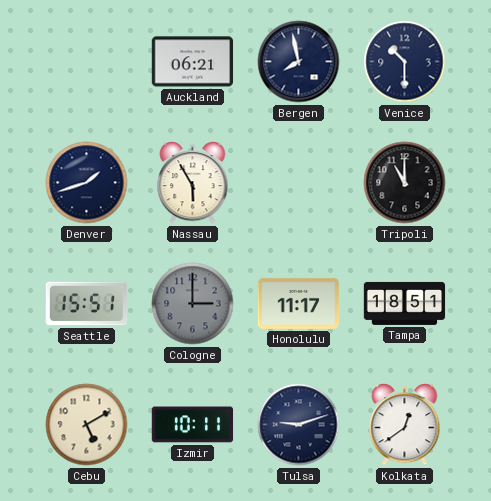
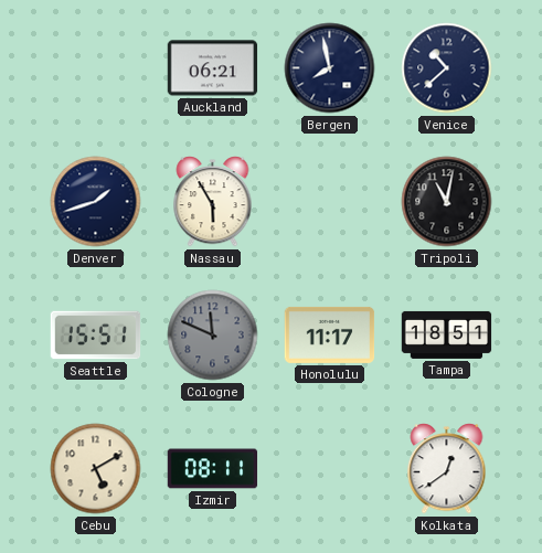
Venice: 10:30 -> 10:38 (447, 68)
Tripoli: 11:00 -> 11:02 (447, 202)
Cologne: 3:00 -> 11:49 (213, 336)
Izmir: 10:11 -> 08:11 (213, 469)
Tulsa: 9:12 -> none (299, 425)
